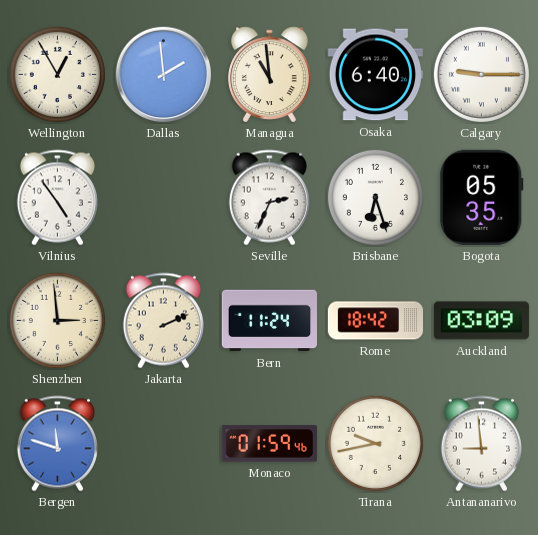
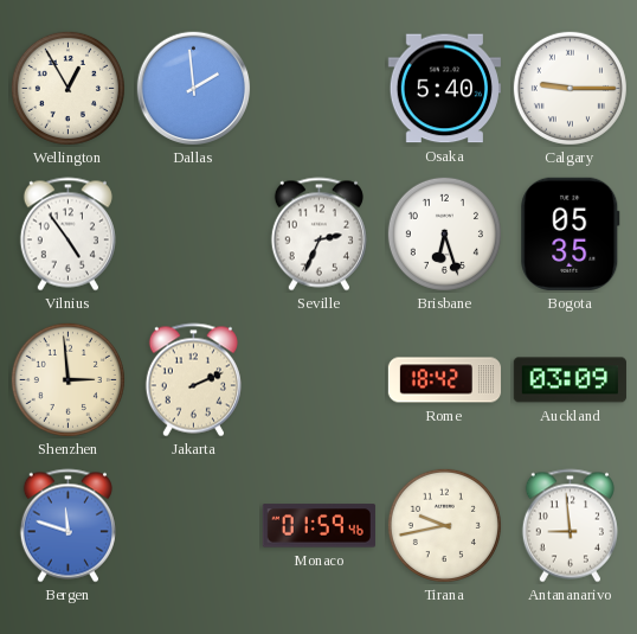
Managua: 10:59 -> none (270, 75)
Osaka: 6:40 -> 5:40 (444, 89)
Bern: 11:24 -> none (269, 321)
